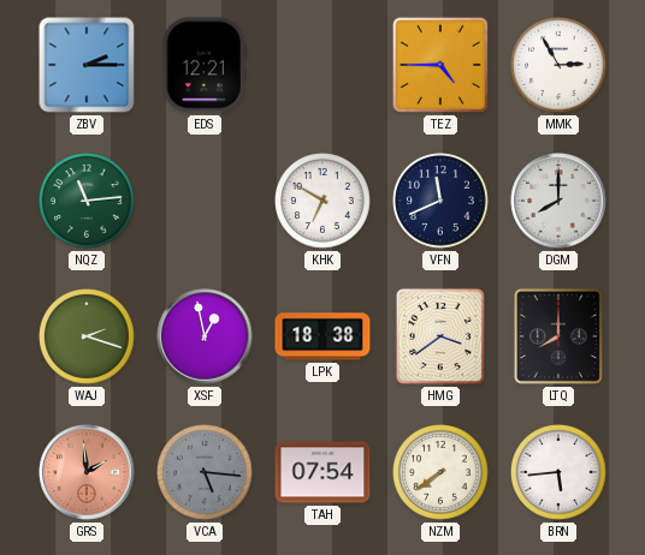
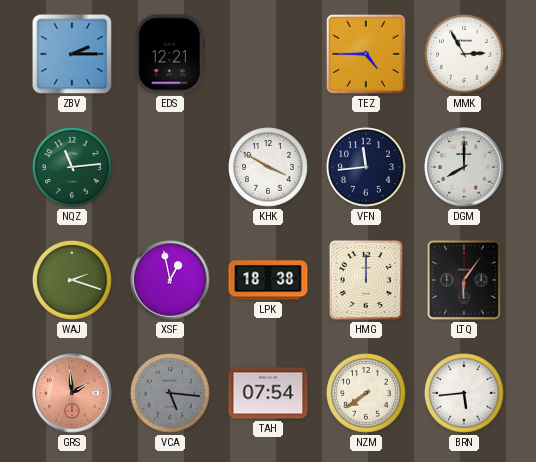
KHK: 6:50 -> 3:50 (268, 167)
VFN: 11:41 -> 11:44 (366, 167)
HMG: 3:39 -> 12:00 (366, 280)
LTQ: 8:00 -> 6:06 (464, 280)
